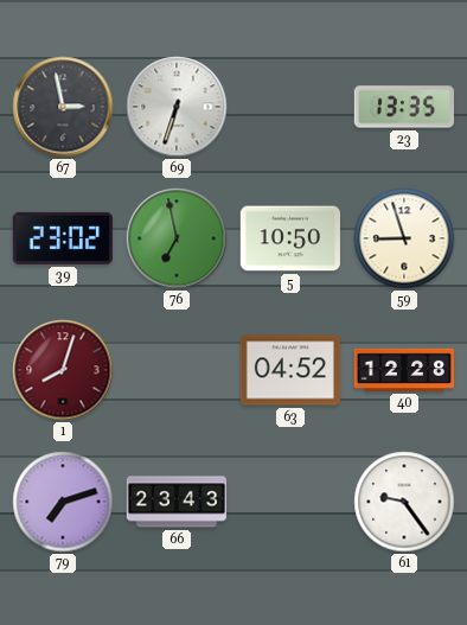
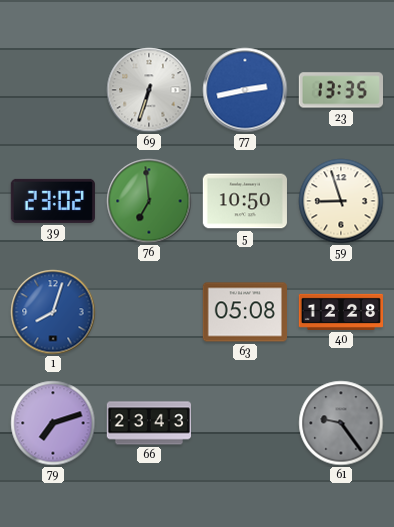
67: 2:58 -> none (63, 107)
77: none -> 2:43 (245, 90)
76: 6:58 -> 6:59 (149, 201)
1 dial: burgundy -> blue (53, 312)
63: 04:52 -> 05:08 (244, 312)
61 dial: white -> grey (341, 423)
